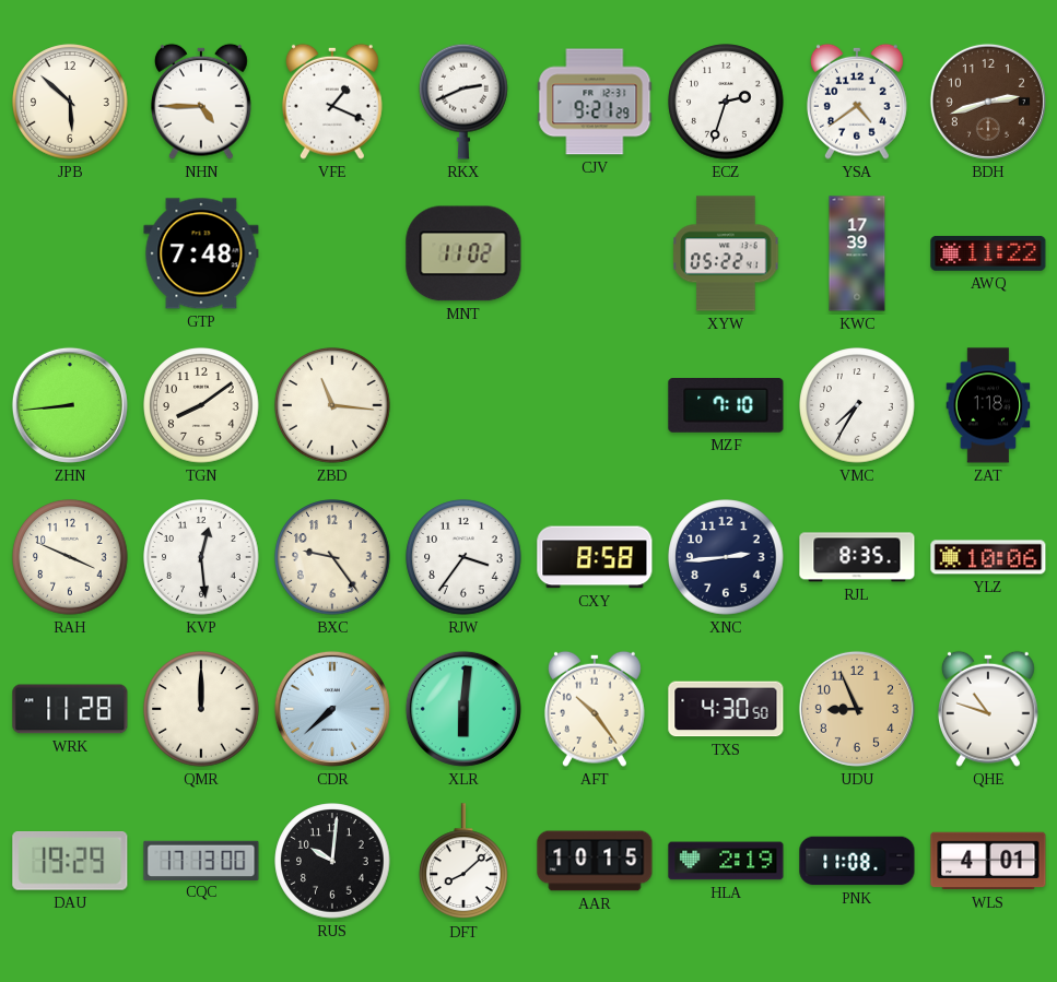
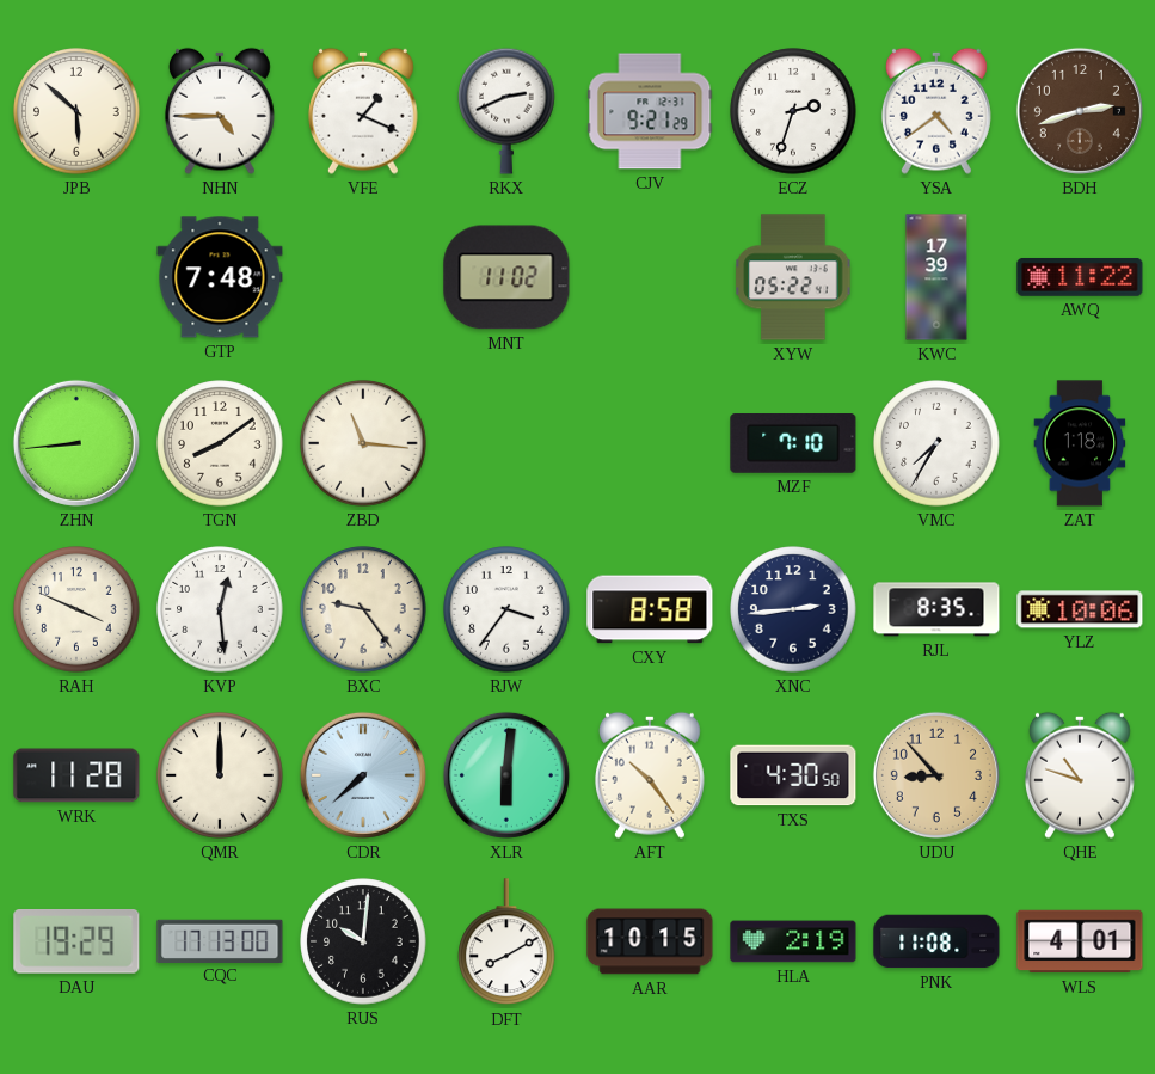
UDU: 8:56 -> 8:53 (936, 775)
DFT: 8:08 -> 8:10 (508, 943)
